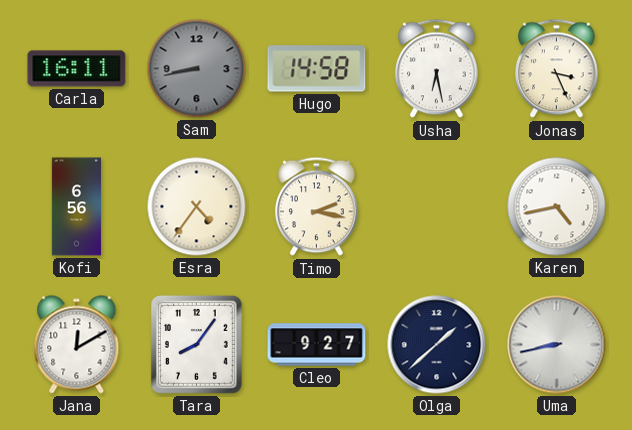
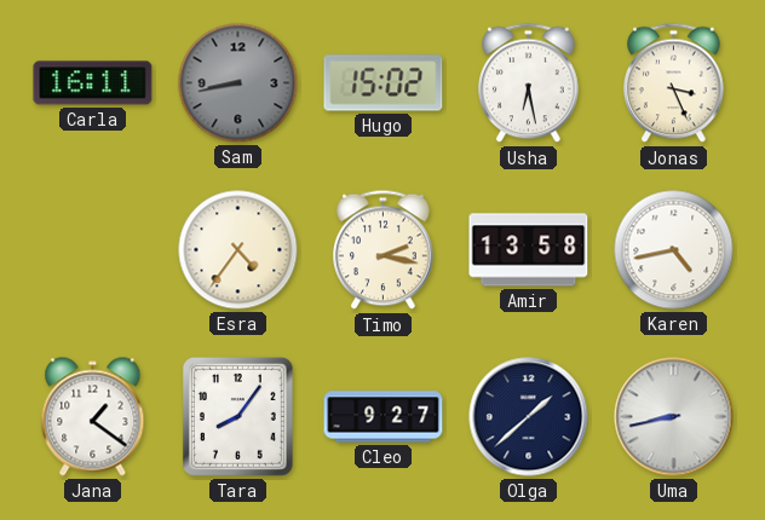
Hugo: 14:58 -> 15:02 (384, 83)
Kofi: 6:56 -> none (76, 207)
Amir: none -> 13:58 (529, 250)
Jana: 12:10 -> 1:21 (93, 417)
